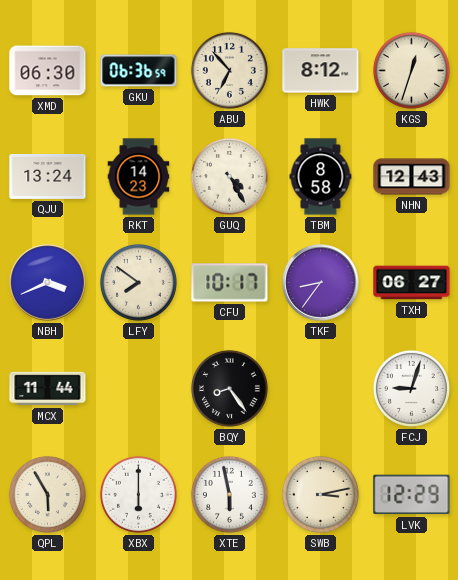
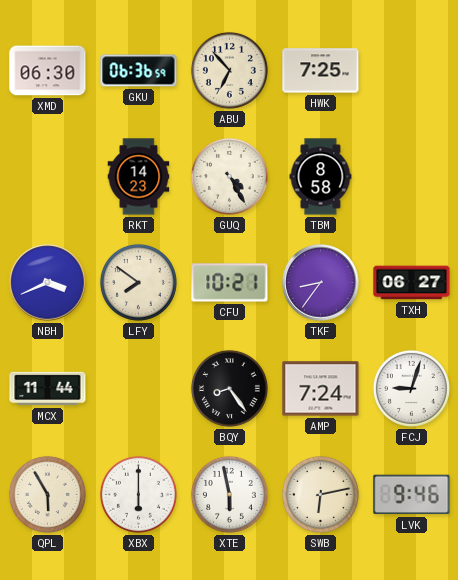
HWK: 8:12 -> 7:25 (321, 71)
KGS: 12:33 -> none (411, 70)
QJU: 13:24 -> none (48, 177)
NHN: 12:43 -> none (412, 177)
CFU: 10:17 -> 10:21 (230, 283)
AMP: none -> 7:24 (321, 389)
SWB: 3:13 -> 6:13 (320, 494)
LVK: 12:29 -> 9:46 (412, 495)
